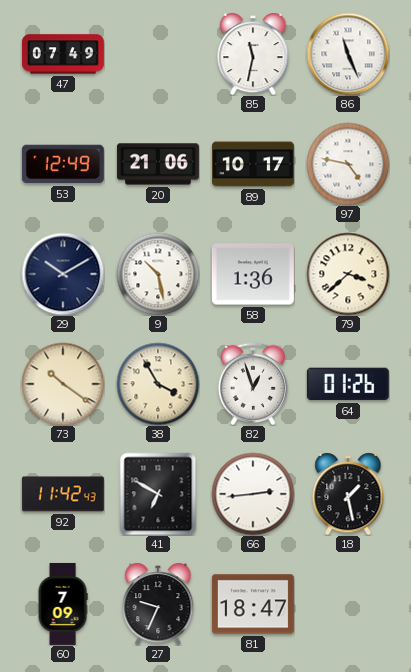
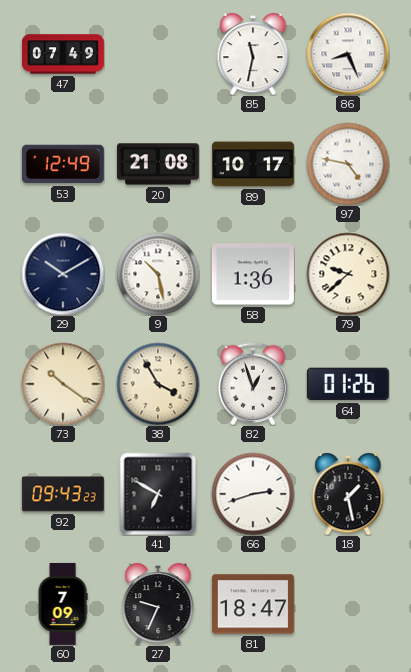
86: 11:26 -> 8:26 (348, 54)
20: 21:06 -> 21:08 (158, 164)
79: 3:38 -> 9:38 (348, 274)
92: 11:42 -> 09:43 (63, 494)
66: 2:44 -> 2:42 (253, 494)
